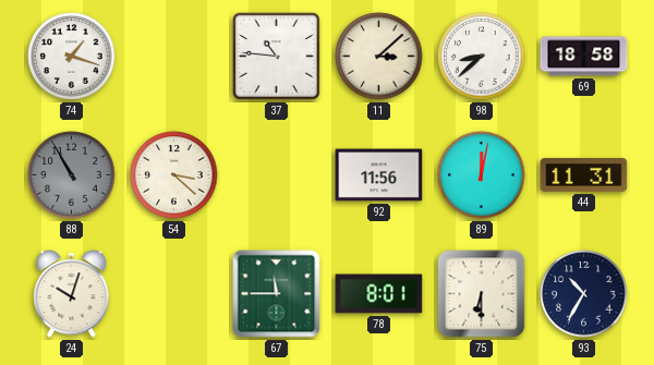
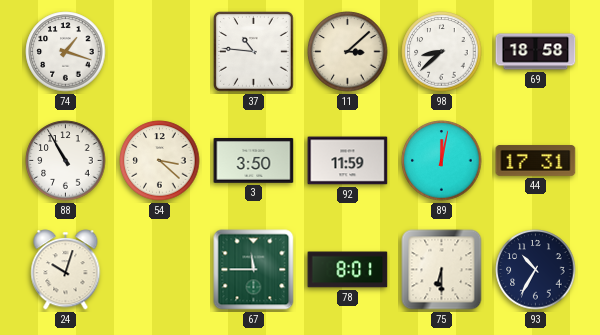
88 dial: grey -> white (66, 161)
3: none -> 3:50 (254, 161)
92: 11:56 -> 11:59 (348, 161)
44: 11:31 -> 17:31 (536, 161)
